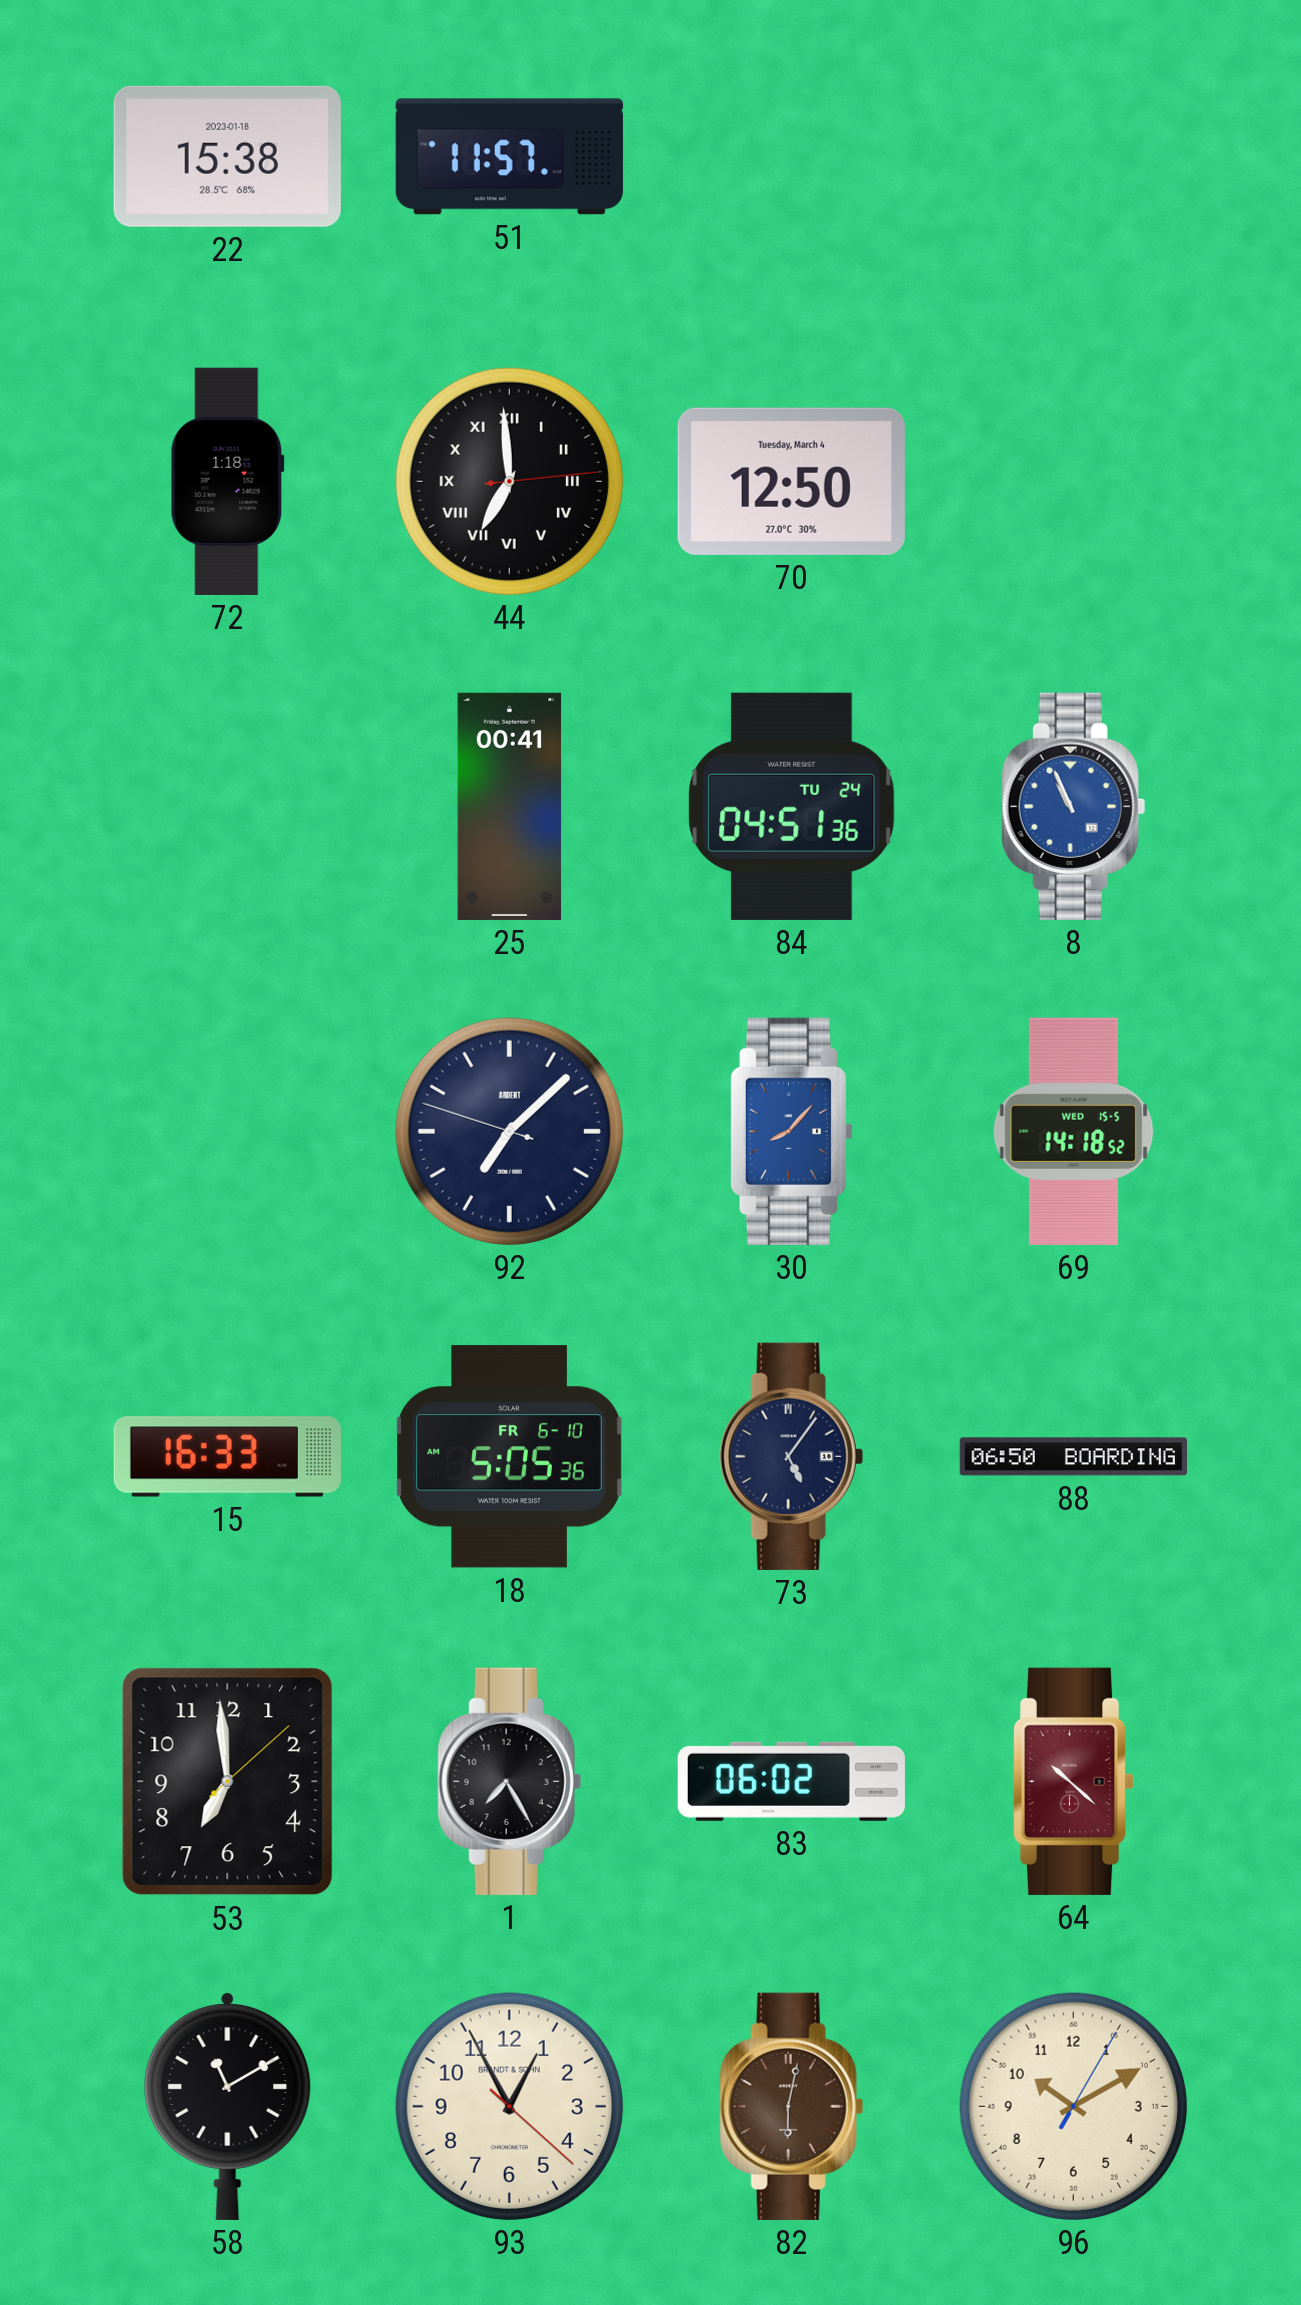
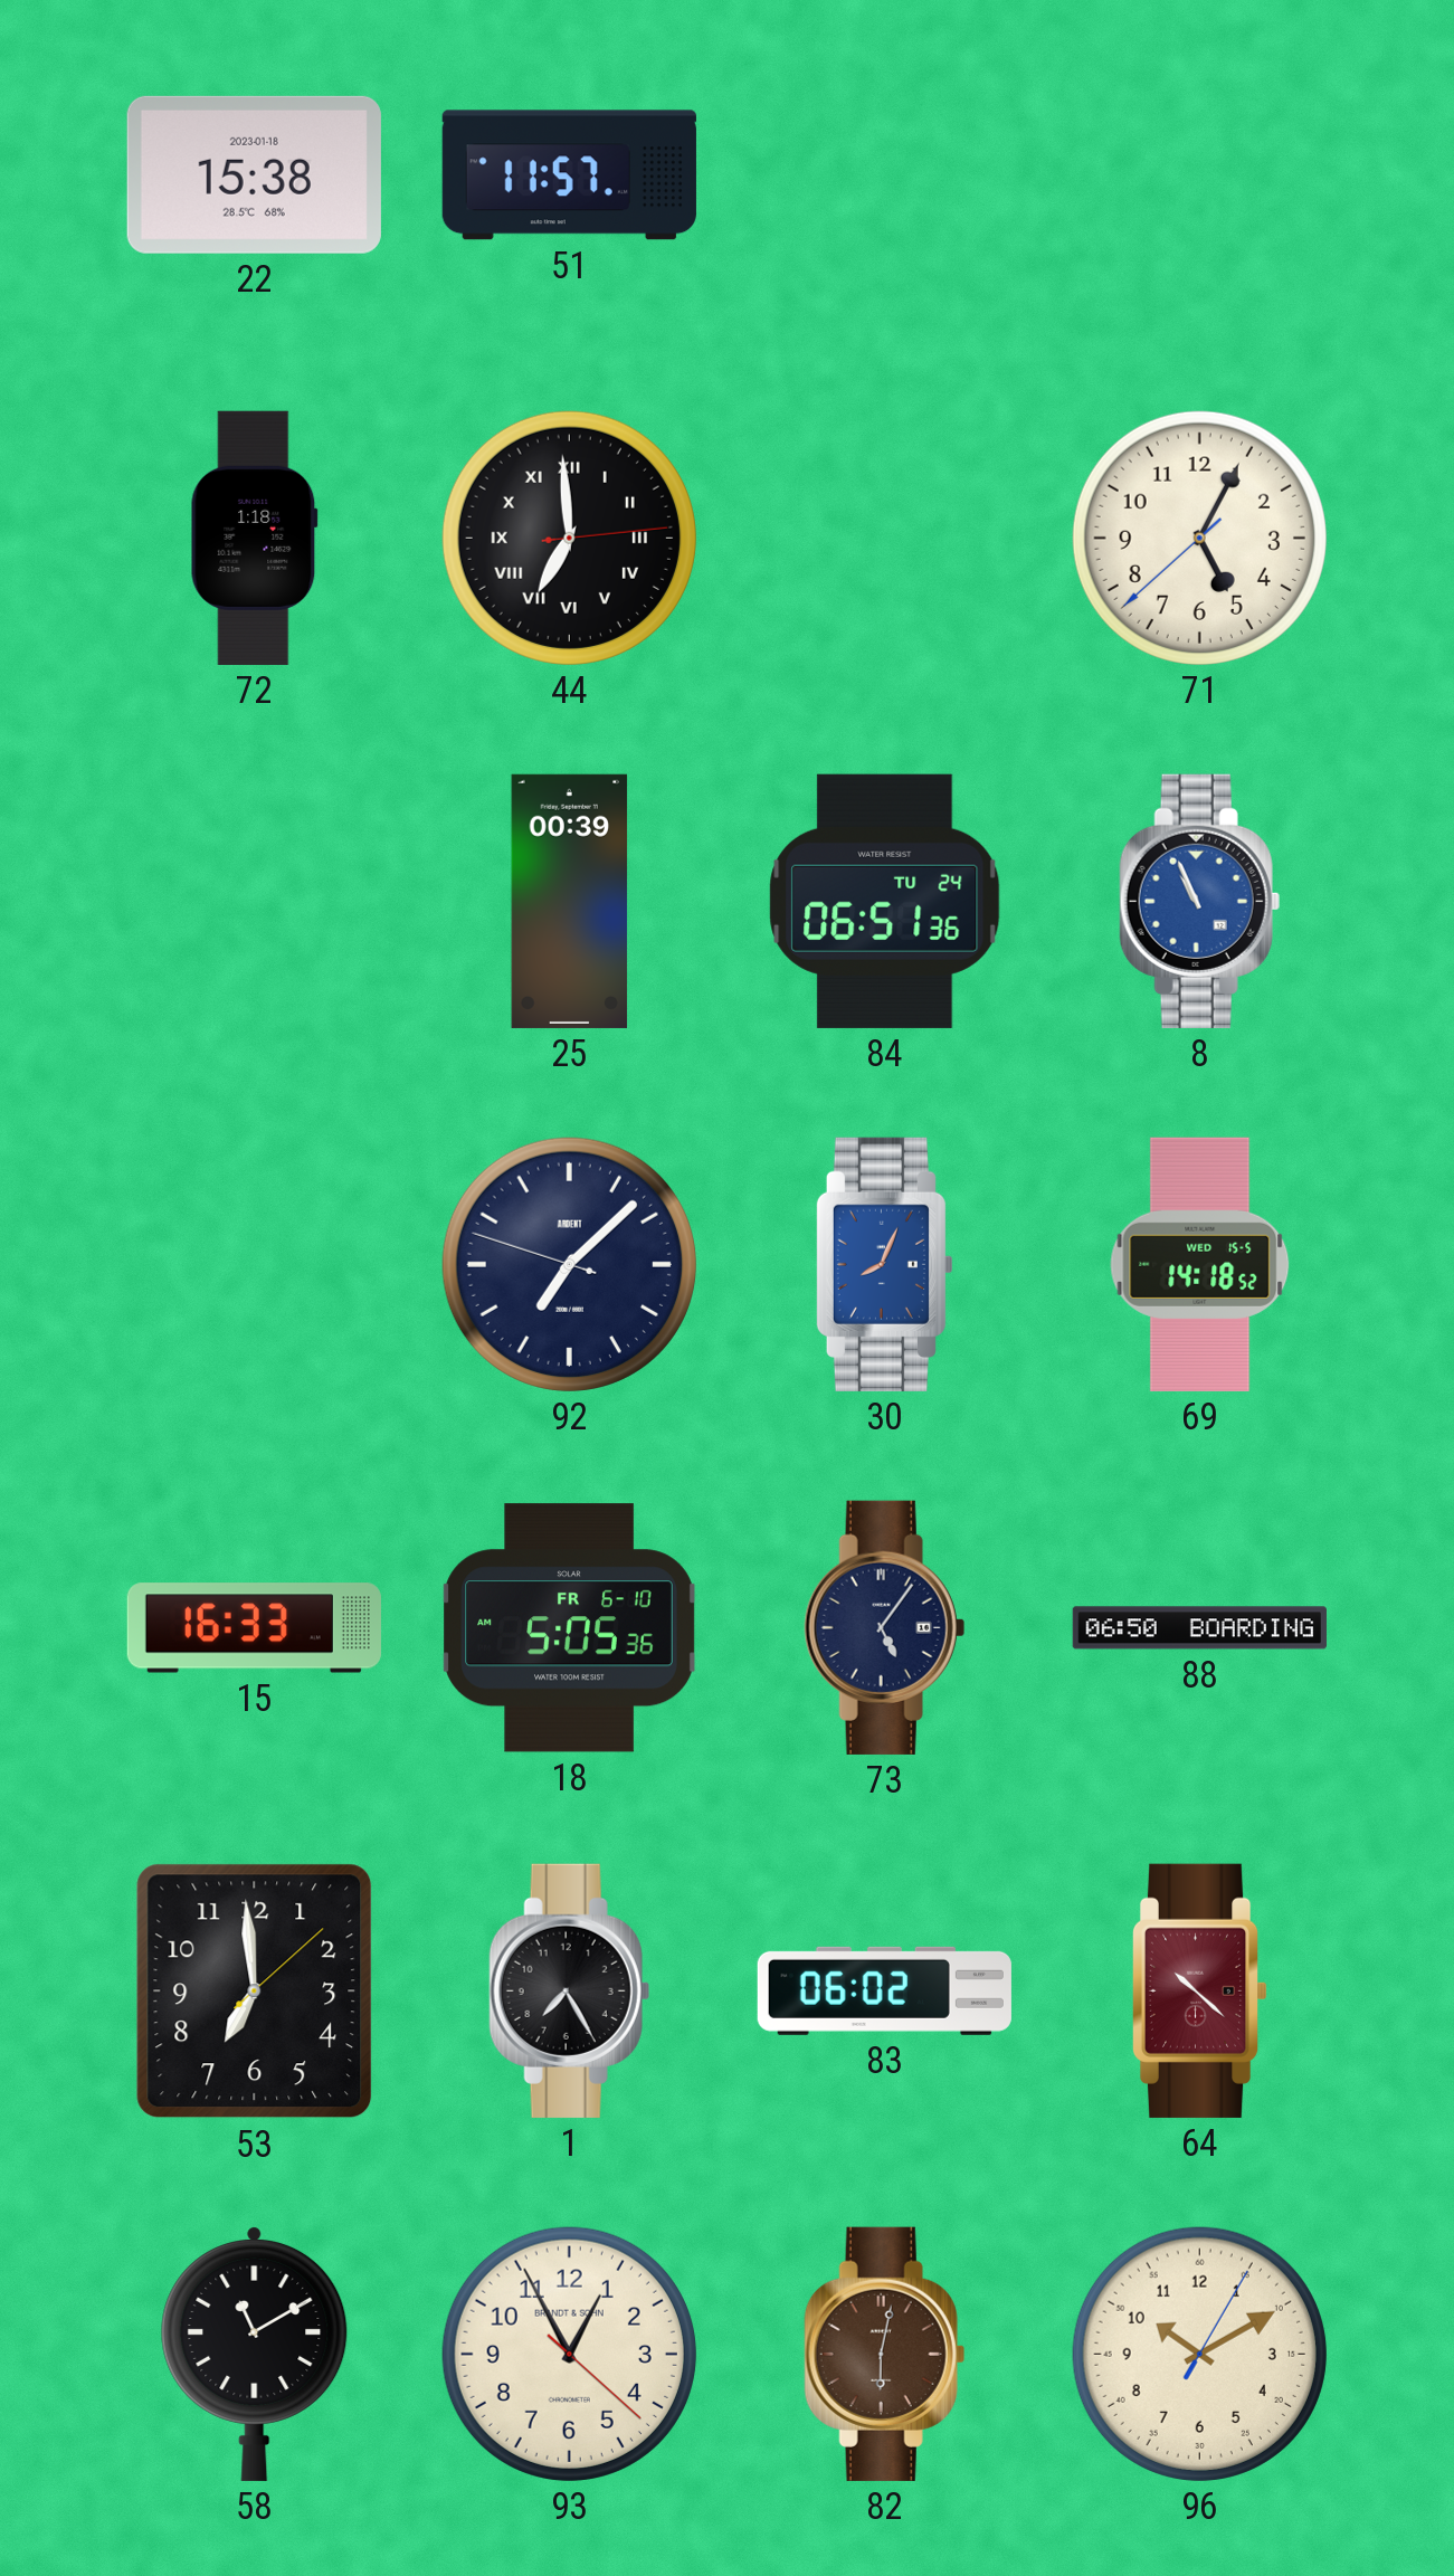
70: 12:50 -> none (791, 481)
71: none -> 5:04 (1199, 538)
25: 00:41 -> 00:39 (570, 901)
84: 04:51 -> 06:51 (885, 901)
30: 8:07 -> 8:04 (884, 1264)
